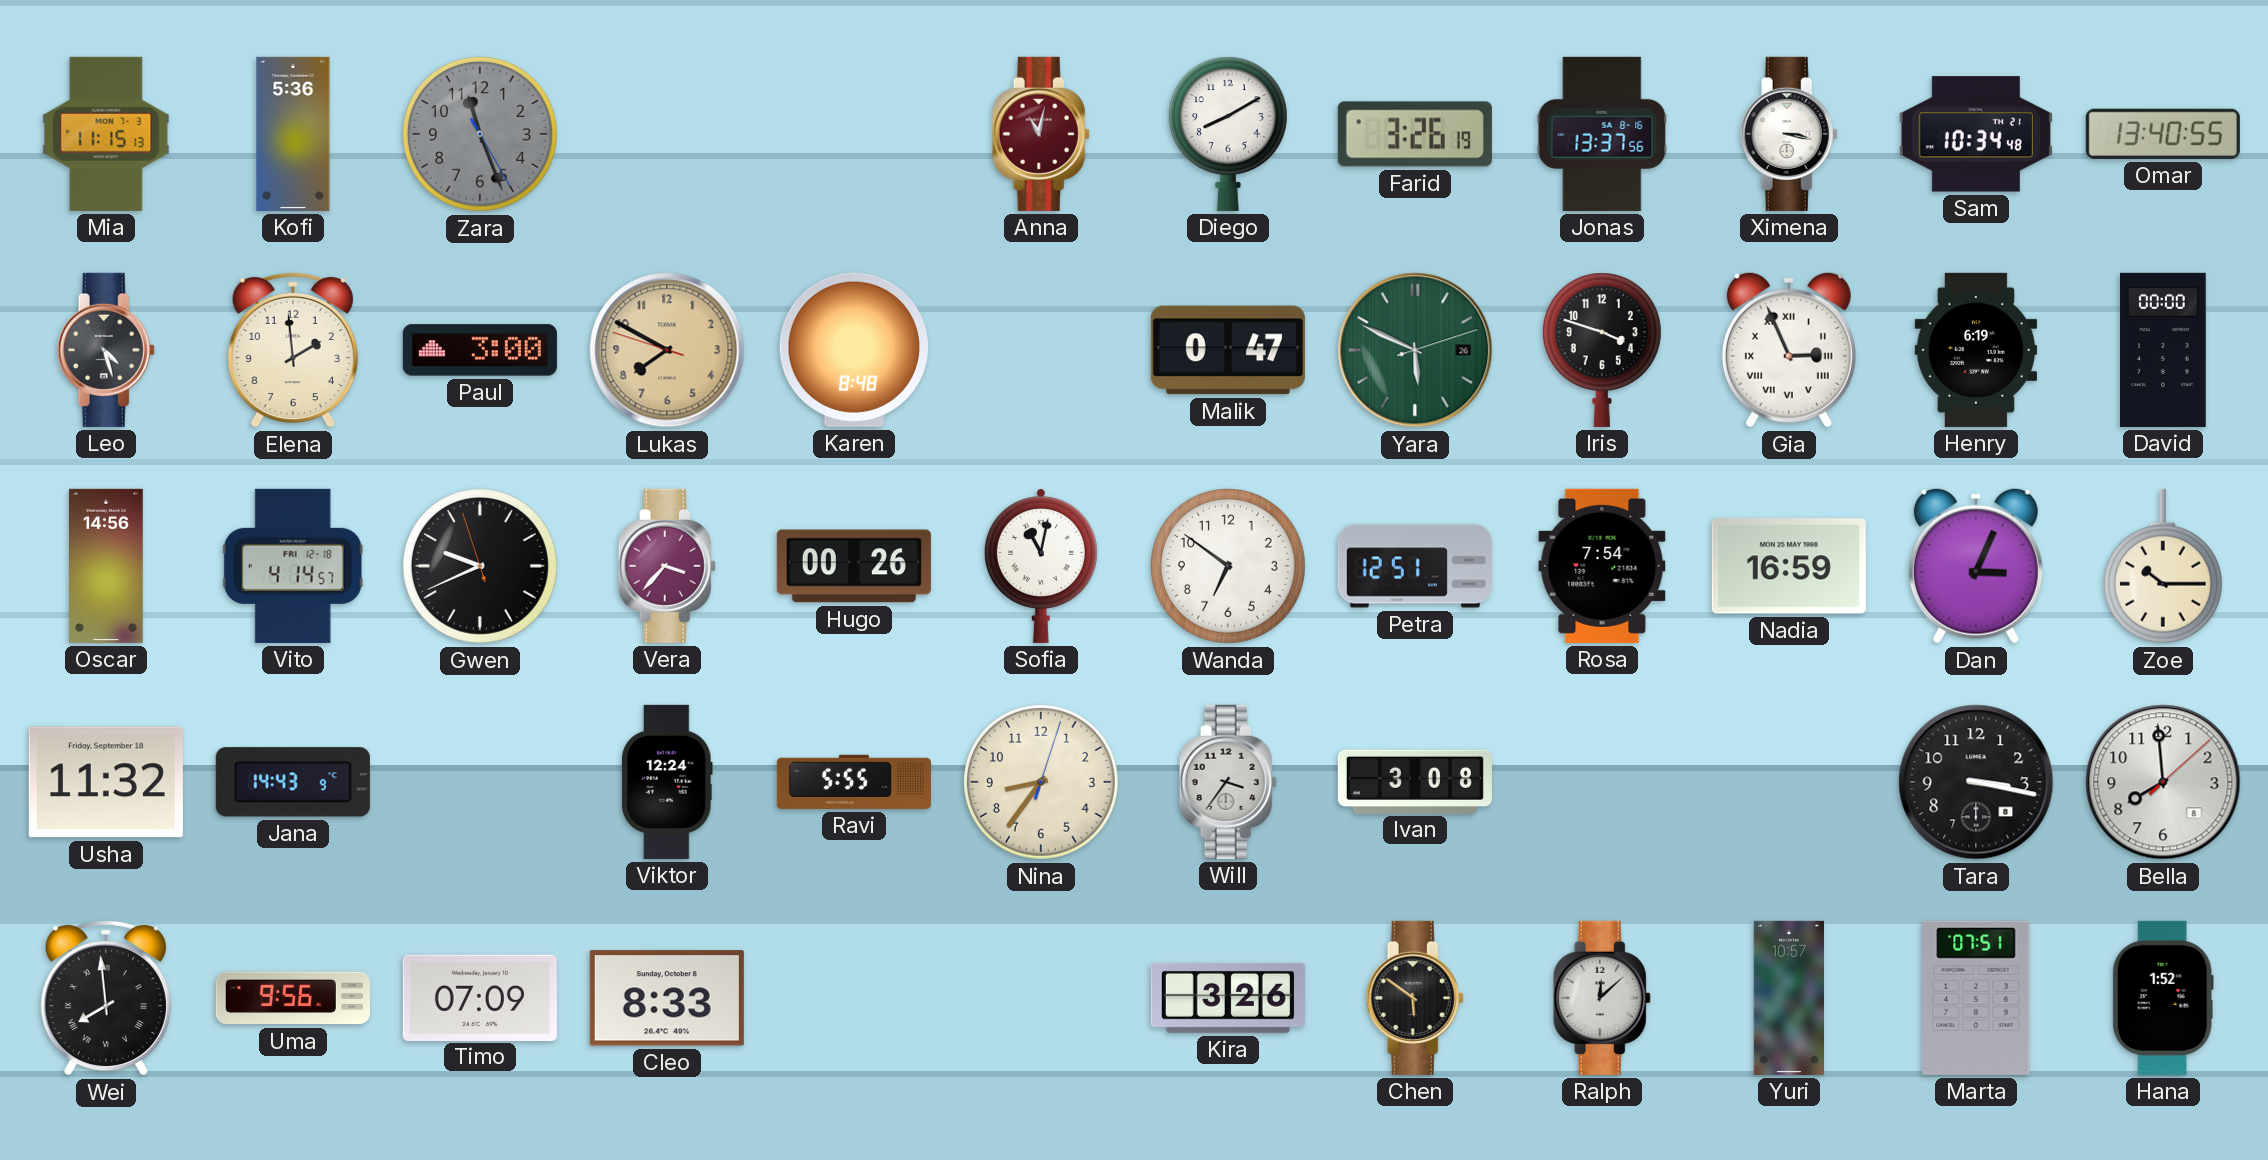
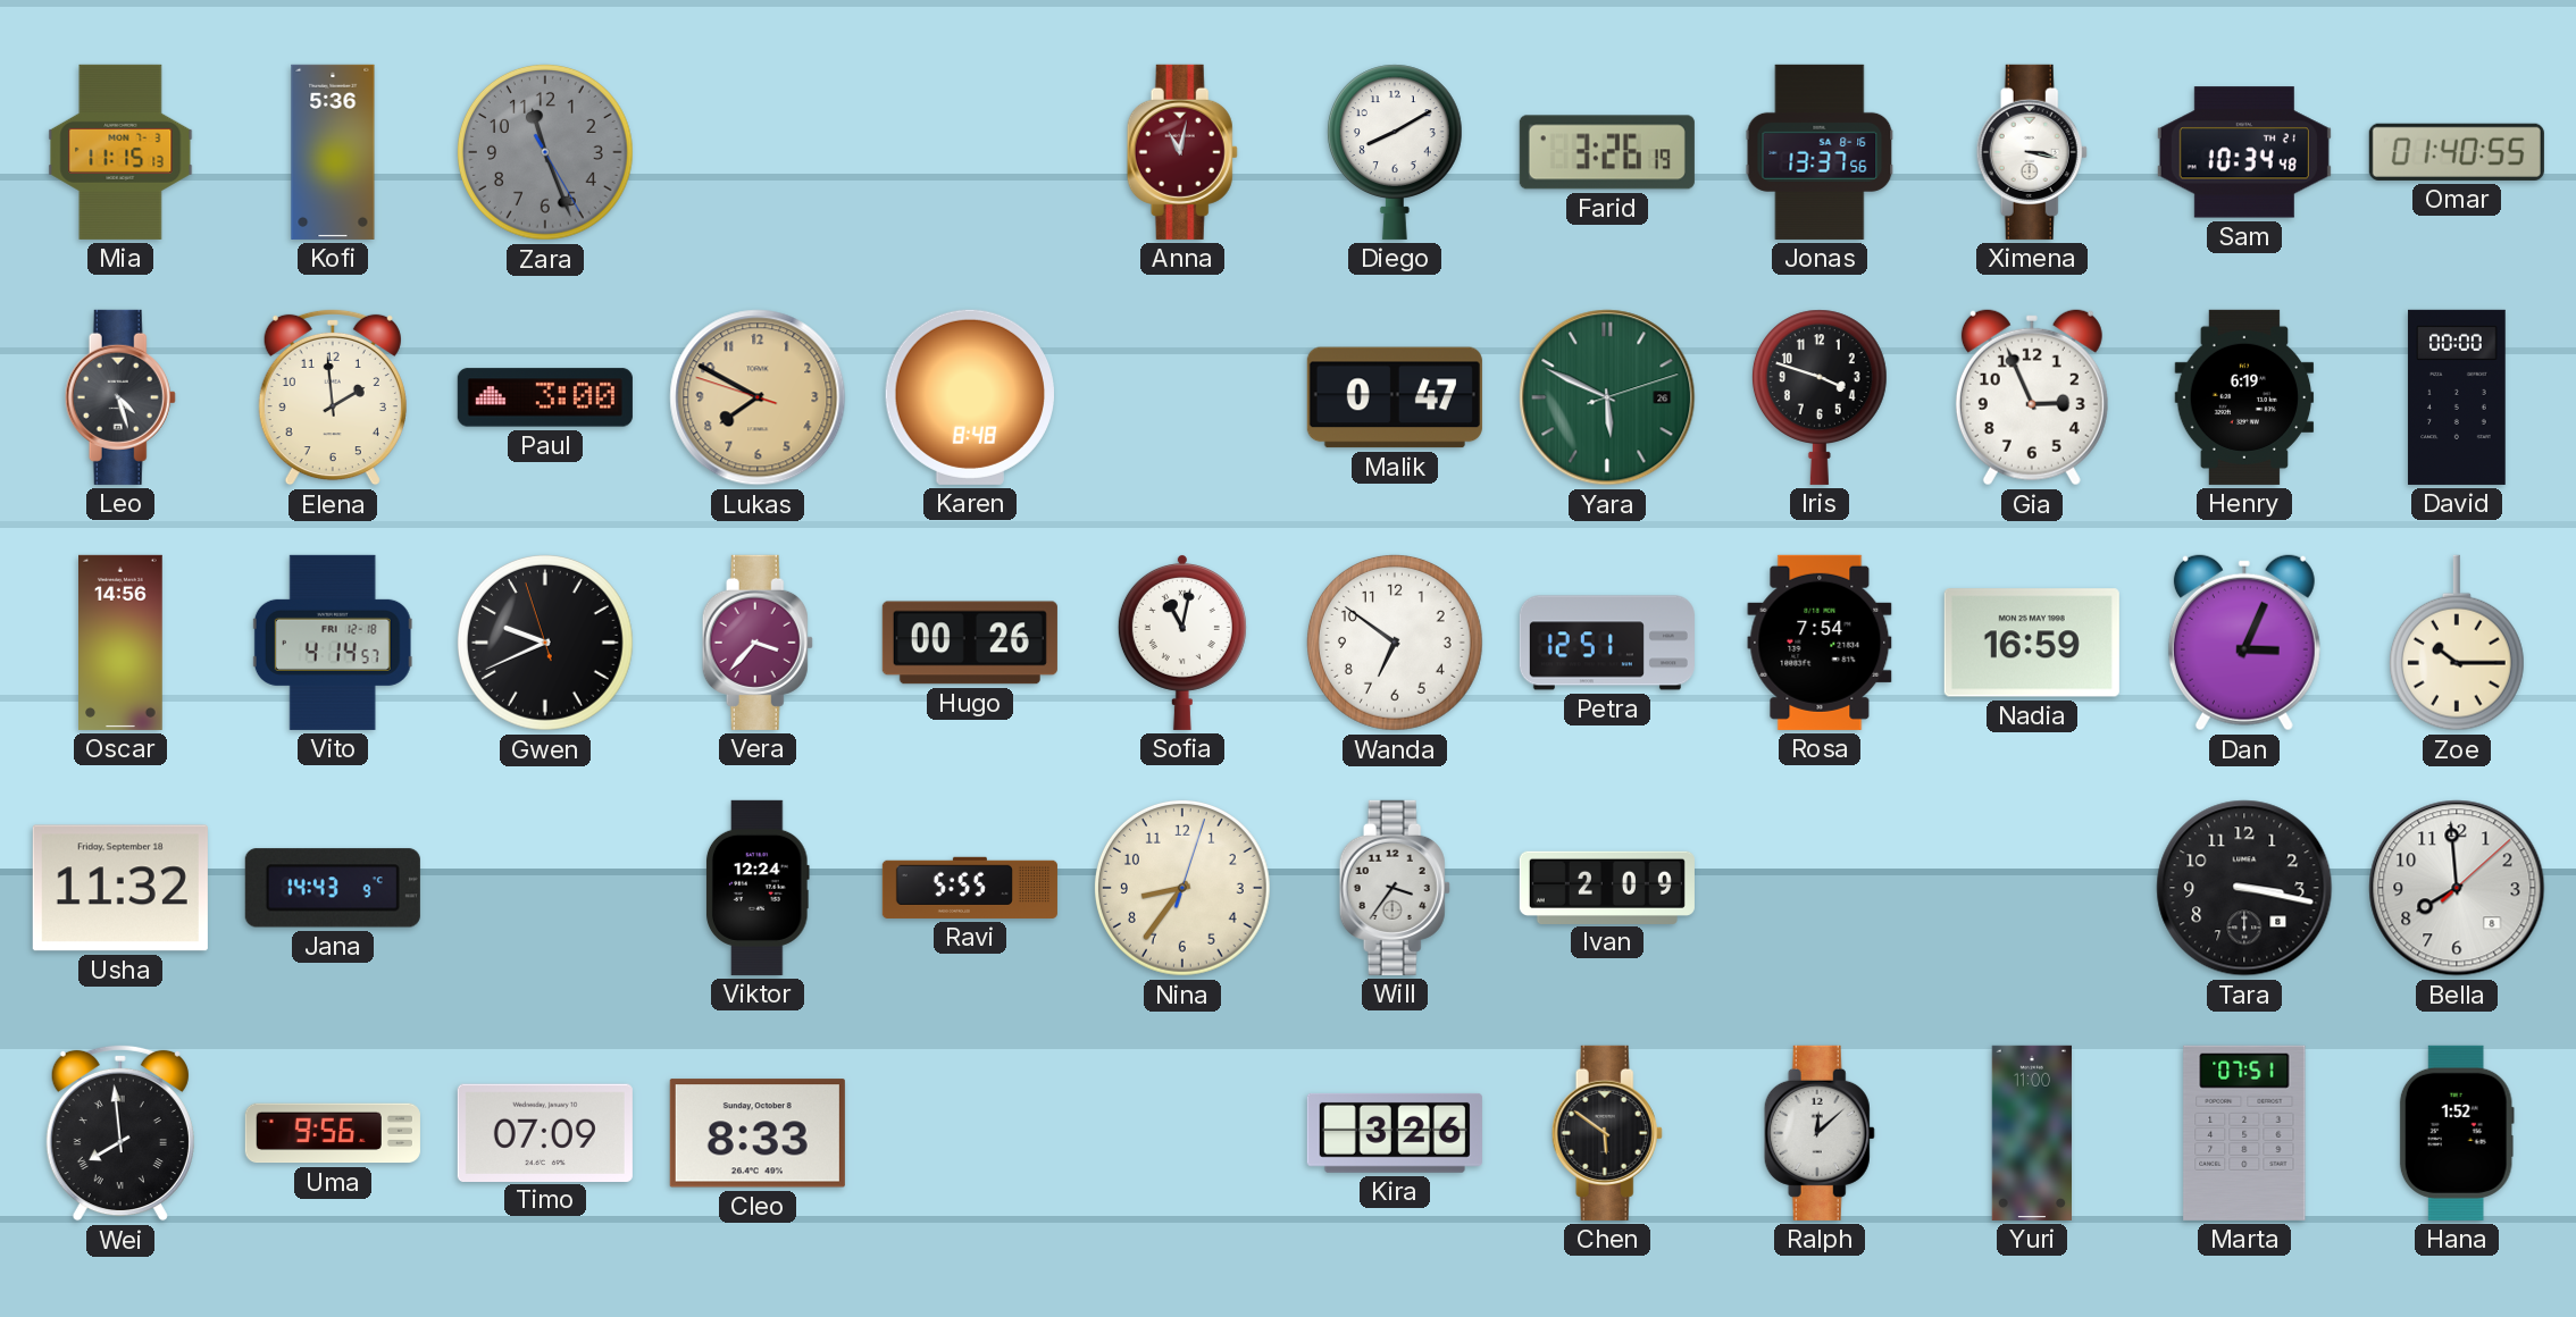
Omar: 13:40 -> 01:40 (2457, 152)
Gia numerals: Roman -> Arabic (2032, 397)
Ivan: 3:08 -> 2:09 (1607, 887)
Yuri: 10:57 -> 11:00 (2032, 1133)
